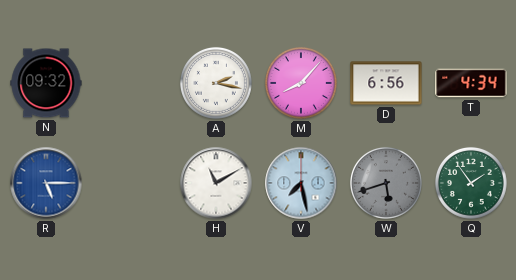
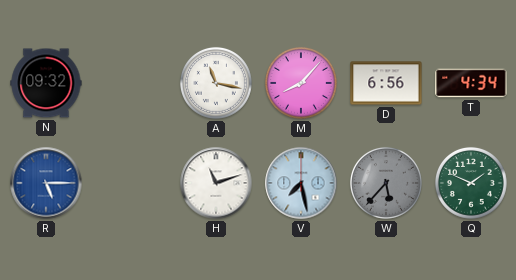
A: 2:17 -> 11:17 (216, 83)
H: 11:10 -> 11:12 (216, 183)
W: 5:42 -> 5:37 (386, 183)
Q: 1:54 -> 1:49 (471, 183)
